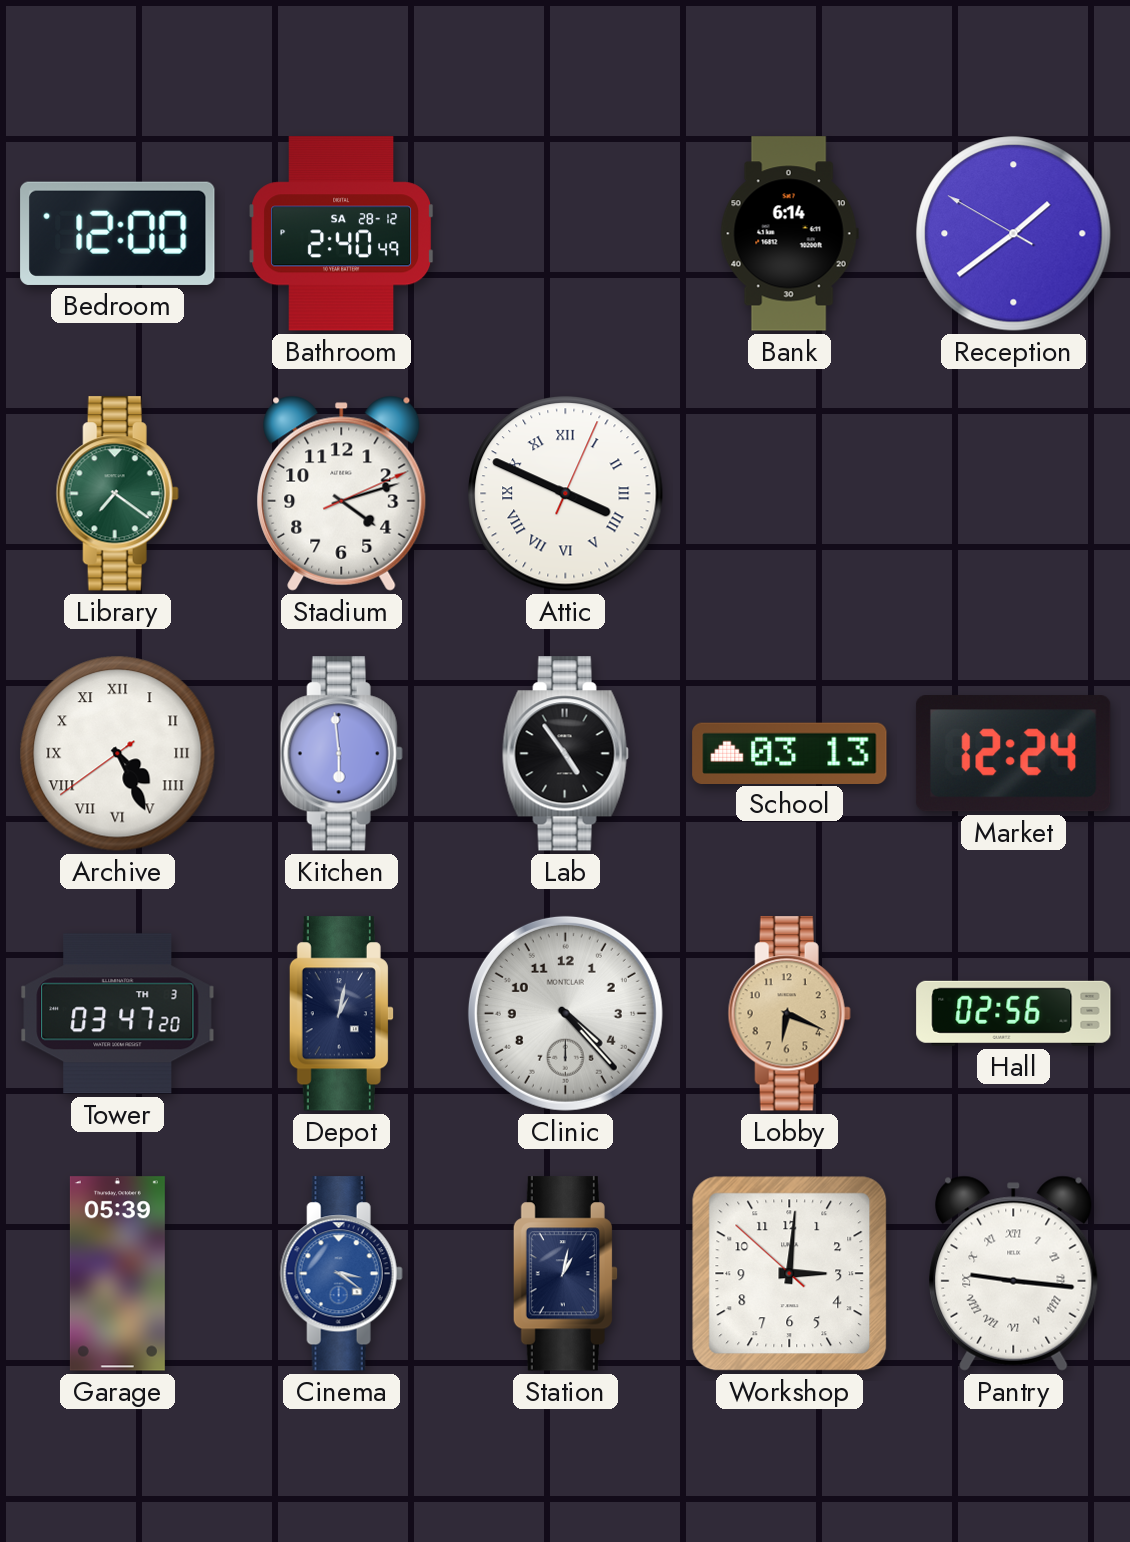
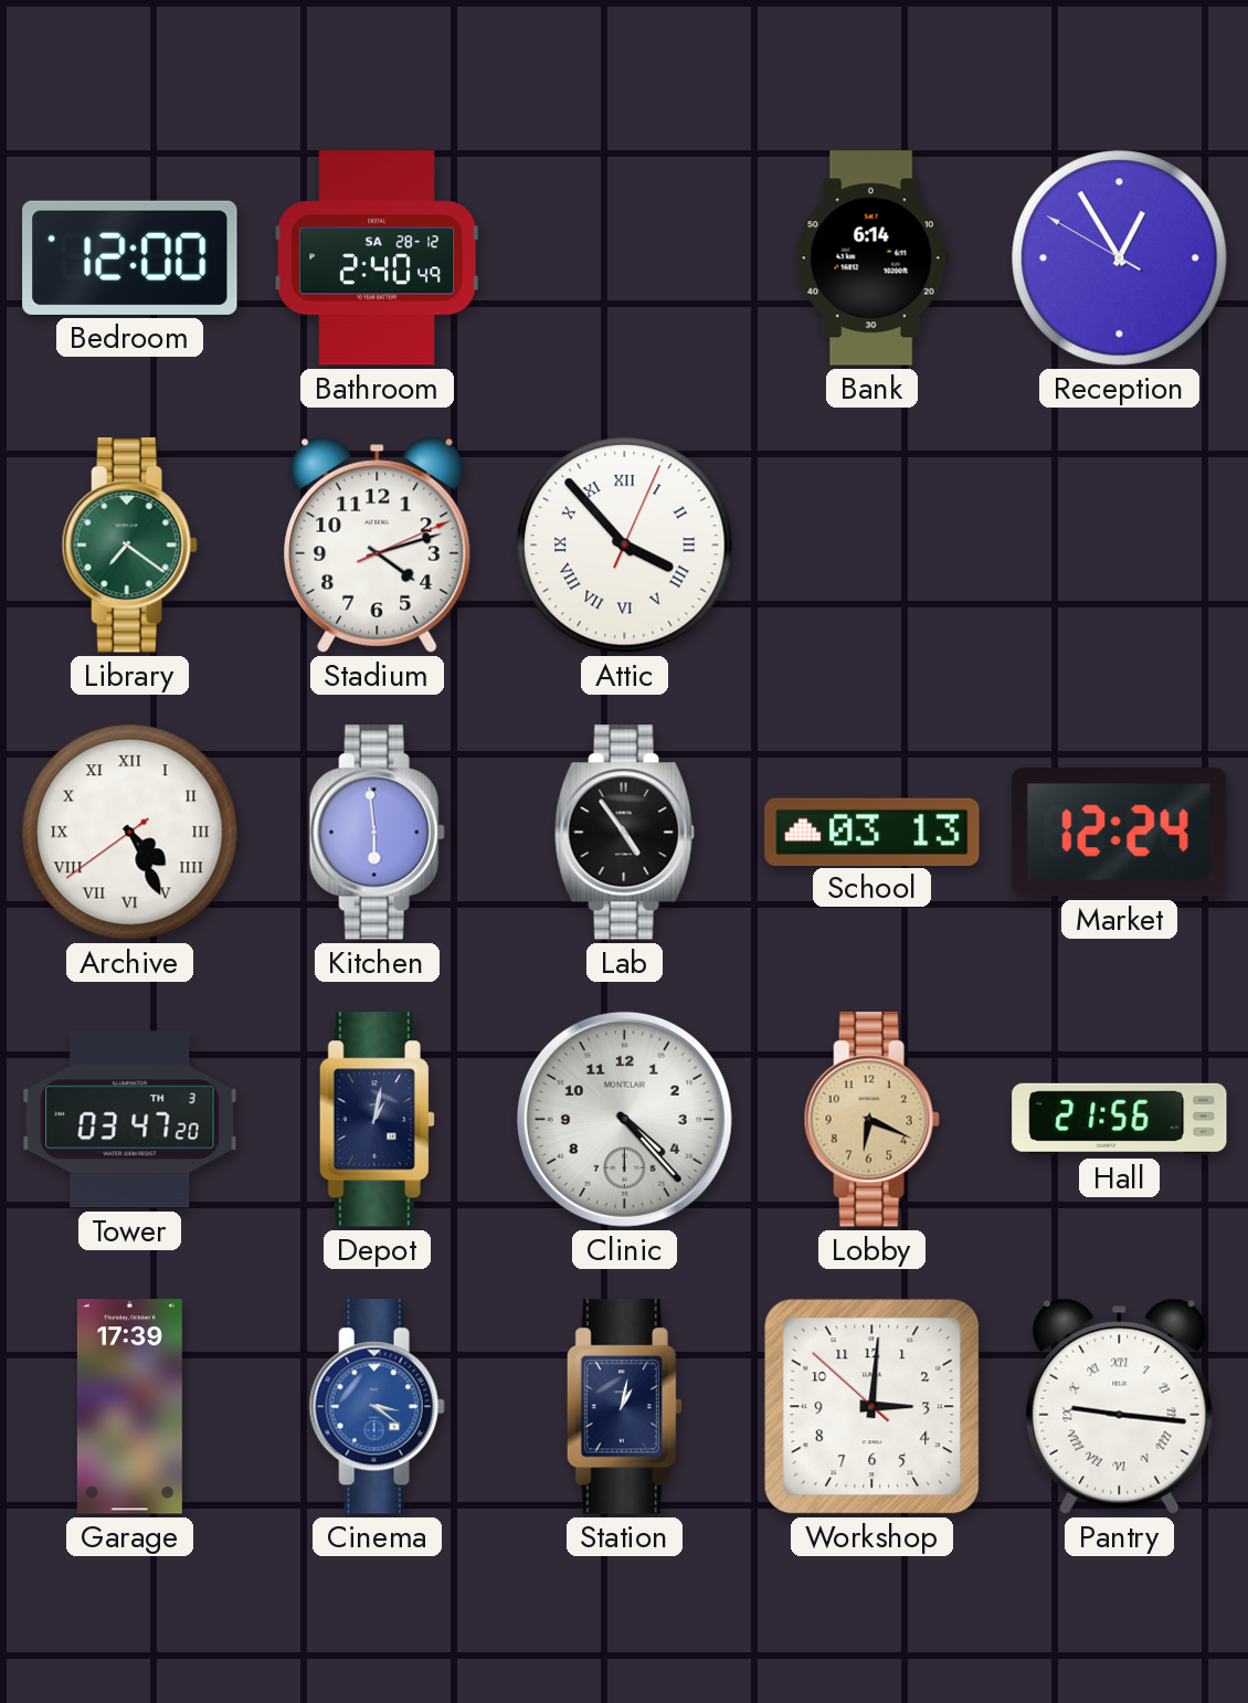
Reception: 1:38 -> 12:54 (1120, 258)
Attic: 3:49 -> 3:53 (625, 546)
Hall: 02:56 -> 21:56 (1120, 1119)
Garage: 05:39 -> 17:39 (129, 1407)
